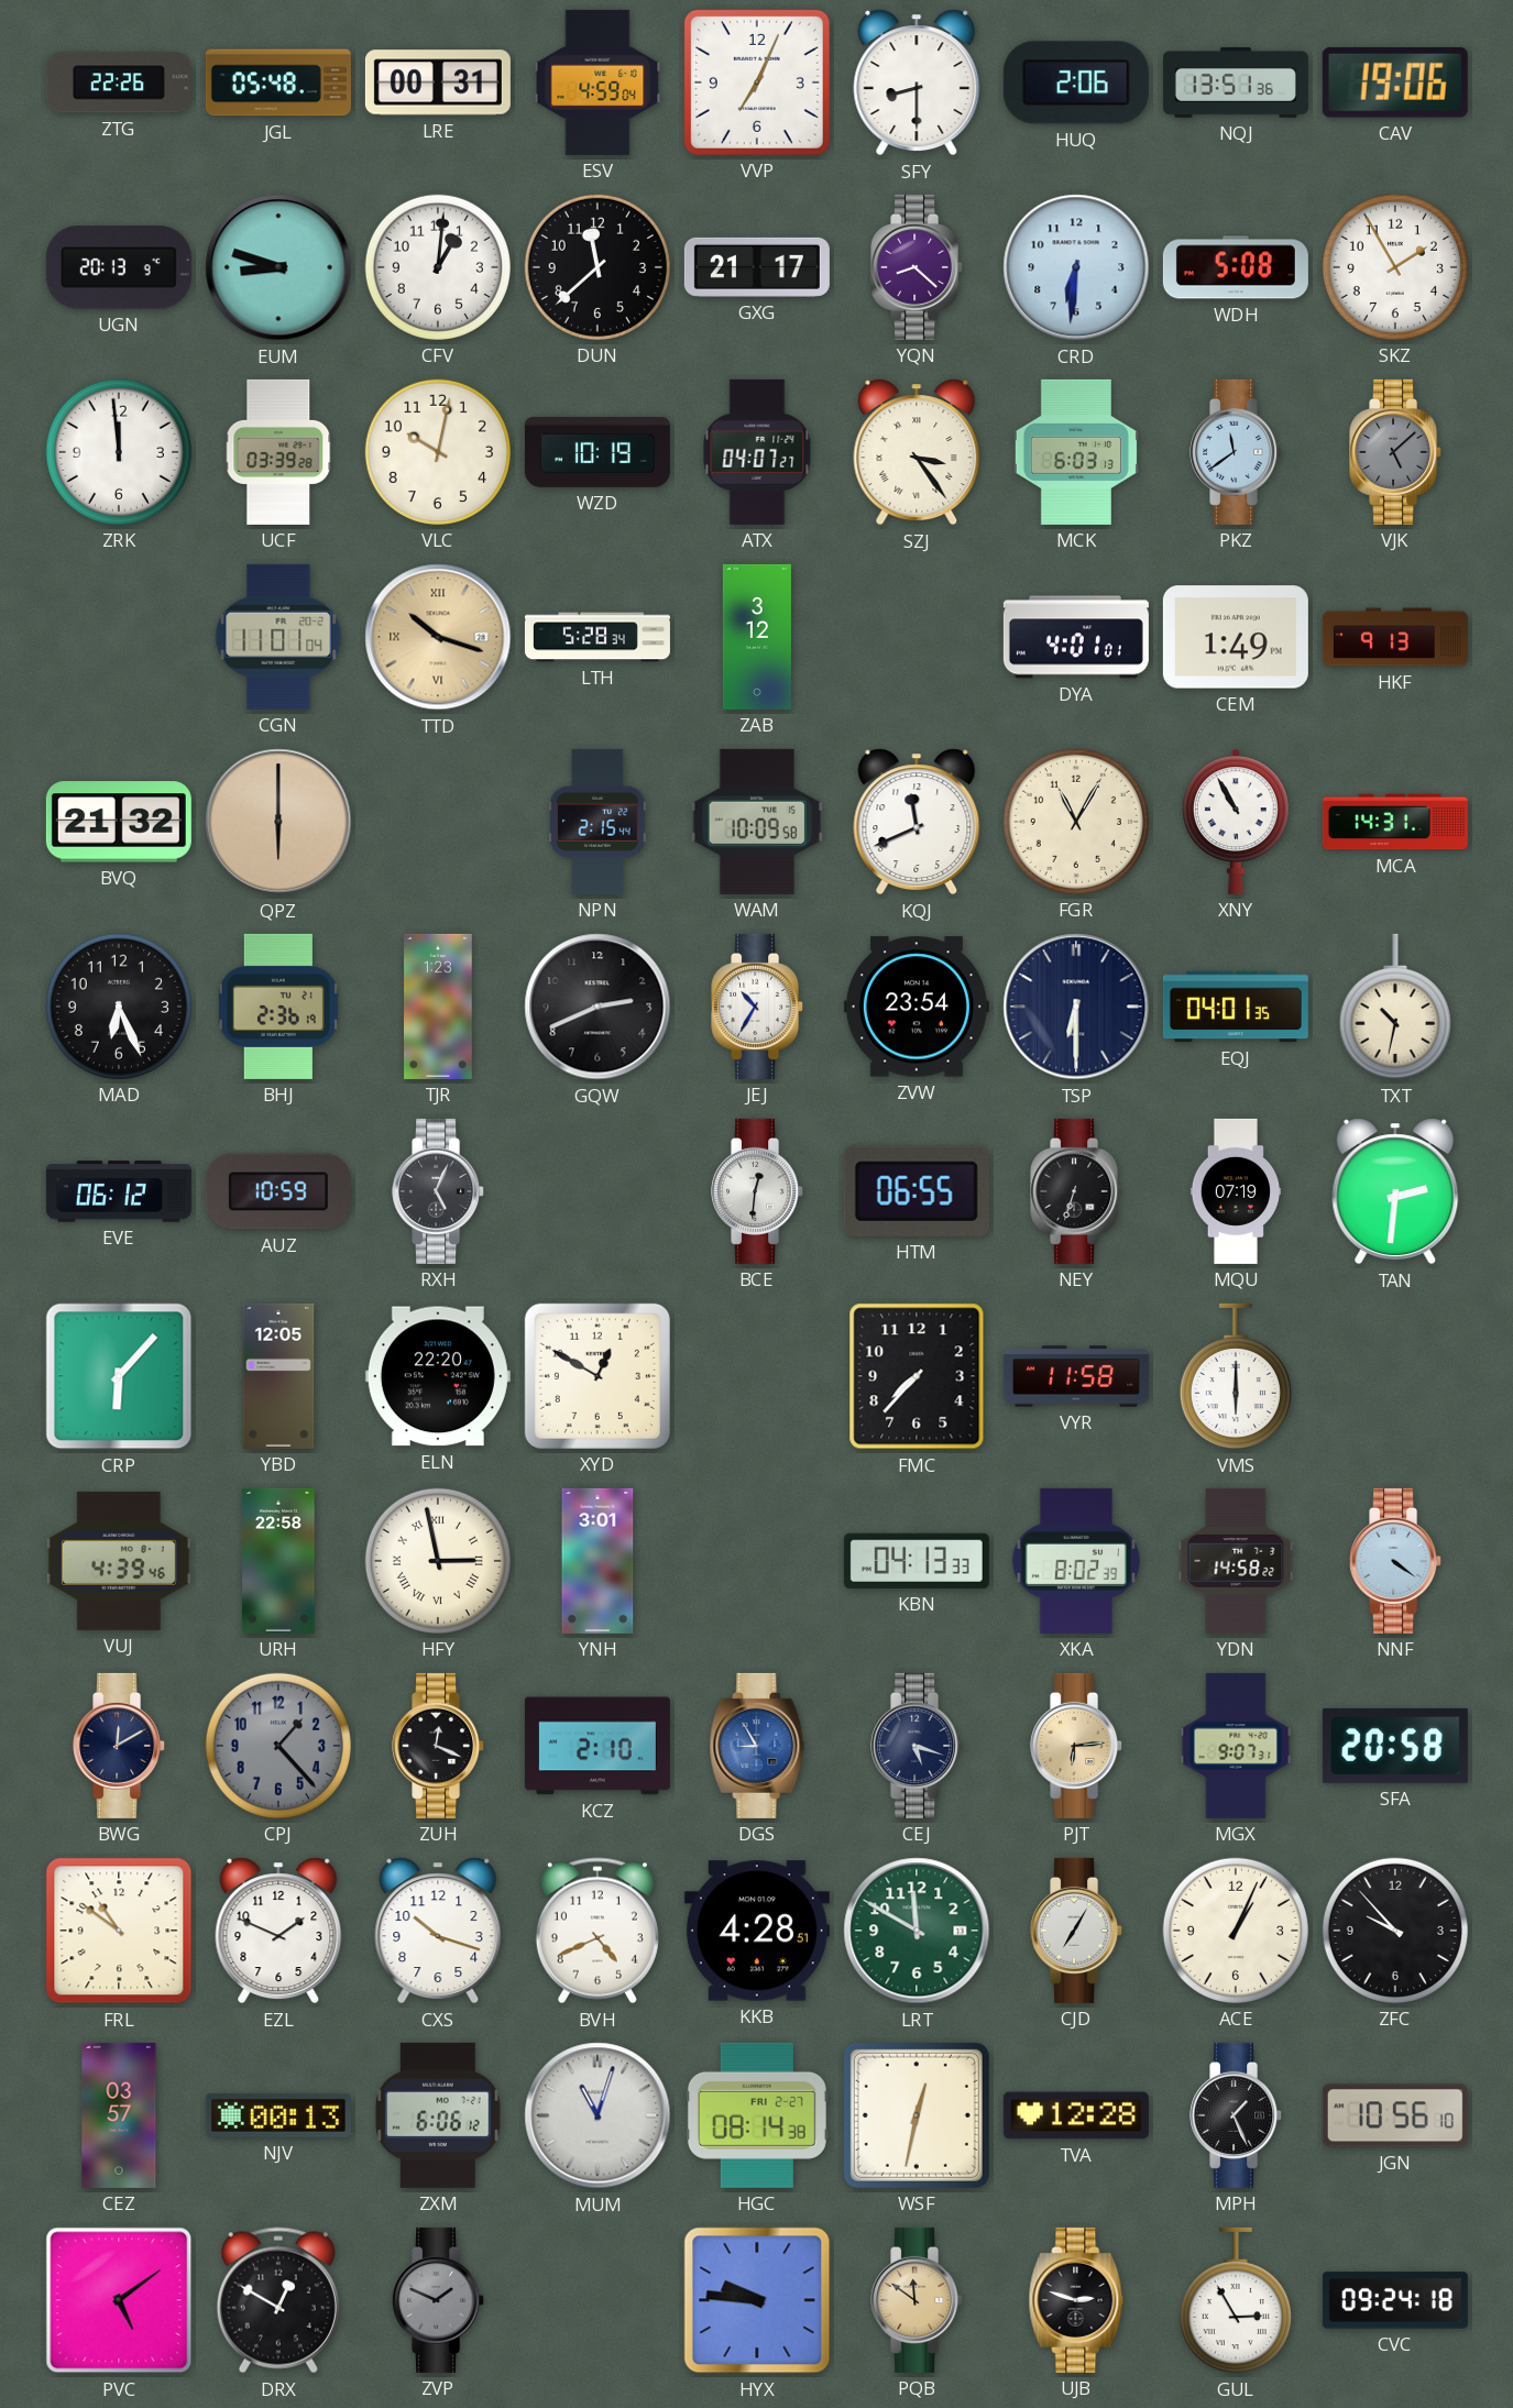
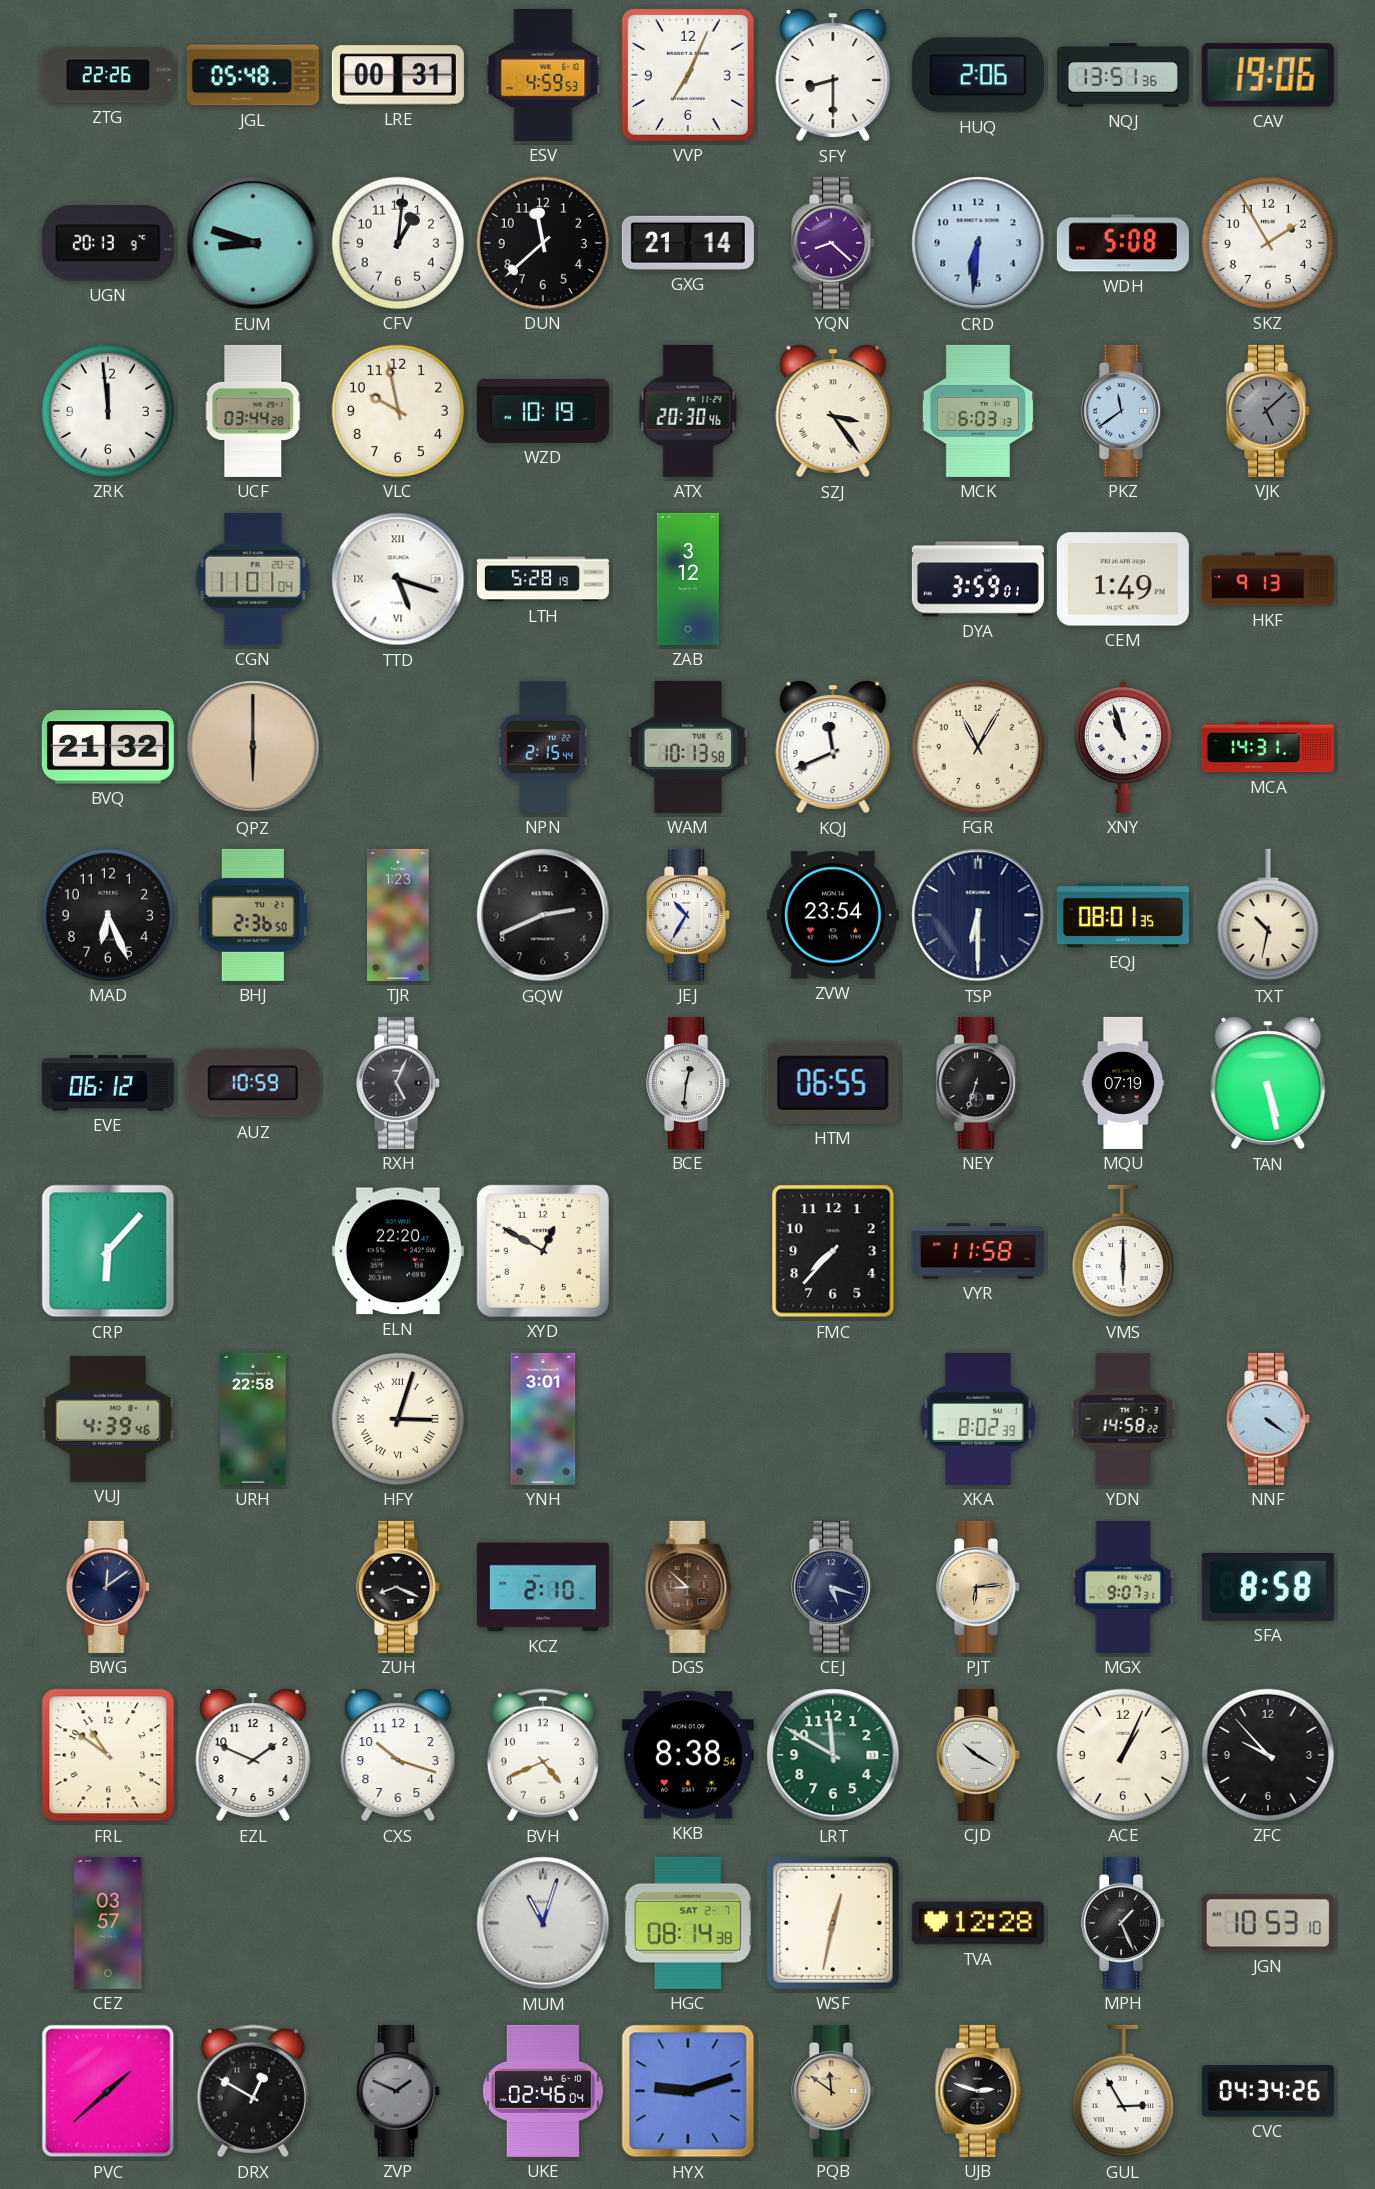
ESV: 4:59:04 -> 4:59:53 (543, 75)
GXG: 21:17 -> 21:14 (688, 243)
UCF: 03:39 -> 03:44 (253, 411)
VLC: 10:02 -> 9:58 (398, 411)
ATX: 04:07 -> 20:30 (688, 411)
TTD: 10:18 -> 5:18 (398, 579)
TTD dial: champagne -> white (398, 579)
LTH: 5:28:34 -> 5:28:19 (543, 579)
DYA: 4:01 -> 3:59 (978, 579)
WAM: 10:09 -> 10:13 (688, 747)
XNY: 10:55 -> 10:57 (1123, 747)
BHJ: 2:36:19 -> 2:36:50 (253, 915)
EQJ: 04:01 -> 08:01 (1123, 915)
TAN: 2:31 -> 5:28 (1268, 1083)
YBD: 12:05 -> none (278, 1376)
HFY: 2:58 -> 3:03 (398, 1419)
KBN: 04:13 -> none (917, 1561)
BWG: 12:10 -> 12:09 (109, 1587)
CPJ: 1:23 -> none (278, 1746)
ZUH: 12:19 -> 8:19 (399, 1587)
DGS: 8:55 -> 8:52 (688, 1587)
DGS dial: blue -> brown (688, 1587)
SFA: 20:58 -> 8:58 (1268, 1587)
KKB: 4:28 -> 8:38 (688, 1755)
CJD: 7:05 -> 10:20 (979, 1755)
NJV: 00:13 -> none (278, 2115)
ZXM: 6:06 -> none (438, 2115)
HGC date: FRI 2-27 -> SAT 2-7 (688, 1923)
JGN: 10:56 -> 10:53 (1268, 1923)
PVC: 5:09 -> 1:38 (108, 2091)
UKE: none -> 02:46 (543, 2091)
HYX: 9:46 -> 9:12 (688, 2091)
CVC: 09:24 -> 04:34 (1268, 2091)
